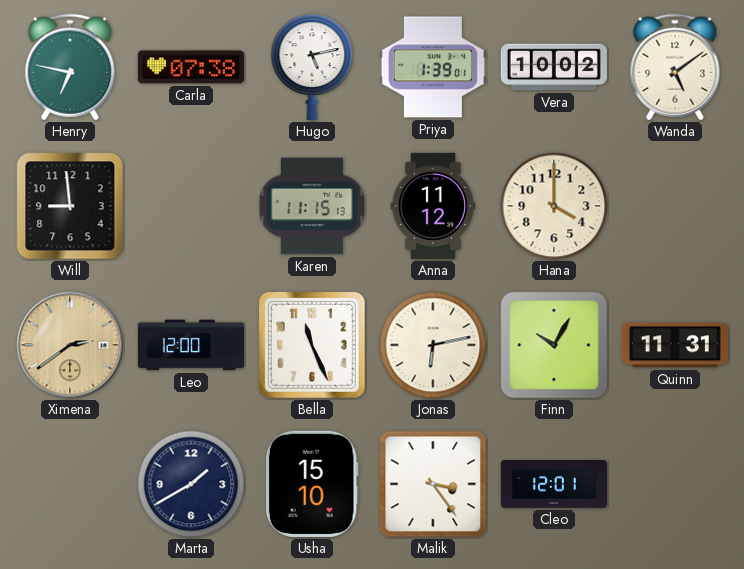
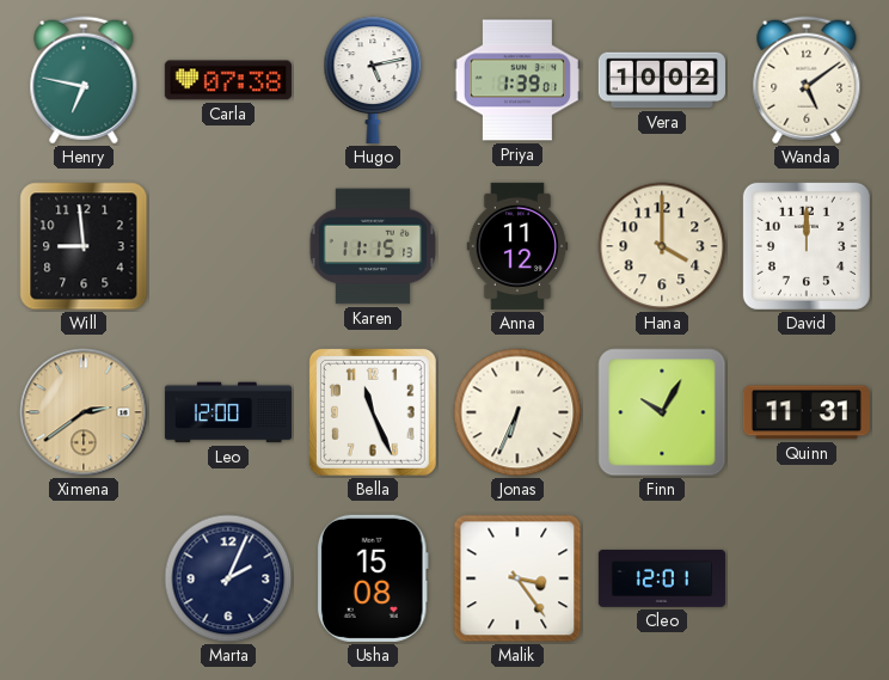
David: none -> 12:00 (807, 246)
Jonas: 6:13 -> 6:34 (517, 412)
Marta: 1:40 -> 2:04 (228, 578)
Usha: 15:10 -> 15:08 (373, 578)
